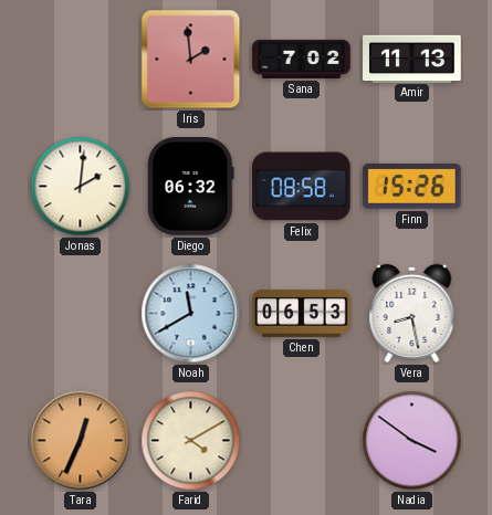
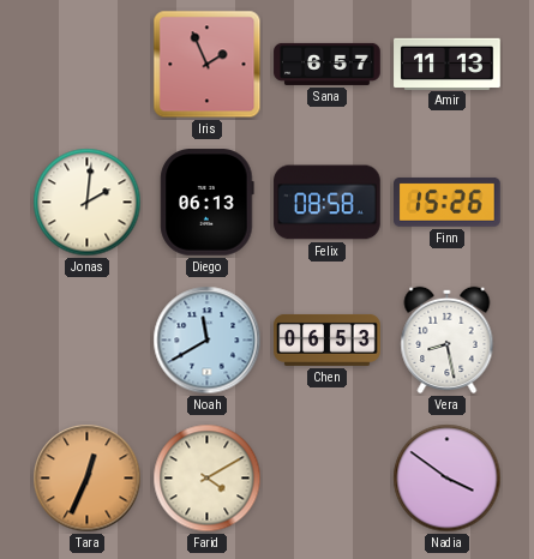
Iris: 1:59 -> 1:56 (208, 65)
Sana: 7:02 -> 6:57 (328, 64)
Diego: 06:32 -> 06:13 (208, 203)
